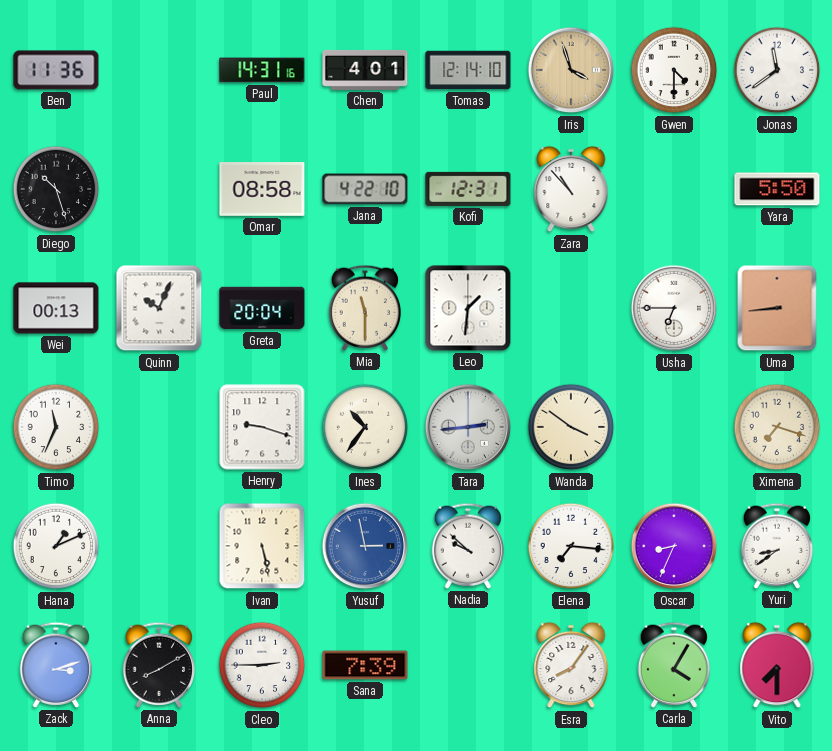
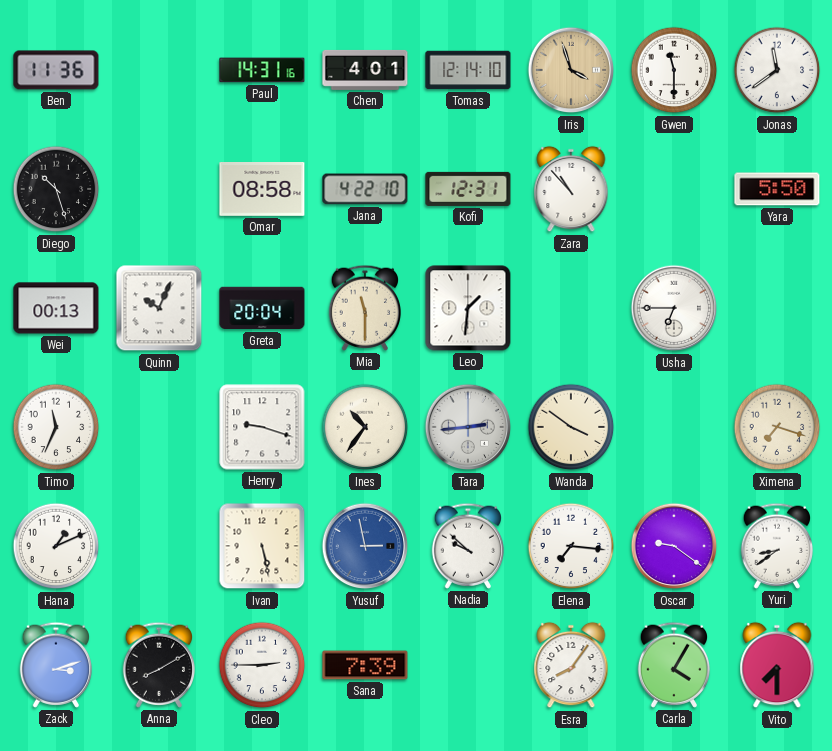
Gwen: 4:30 -> 11:30 (674, 70)
Uma: 8:44 -> none (777, 308)
Oscar: 8:34 -> 9:21 (674, 546)
